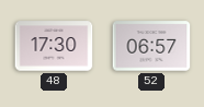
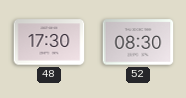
52: 06:57 -> 08:30 (138, 42)
